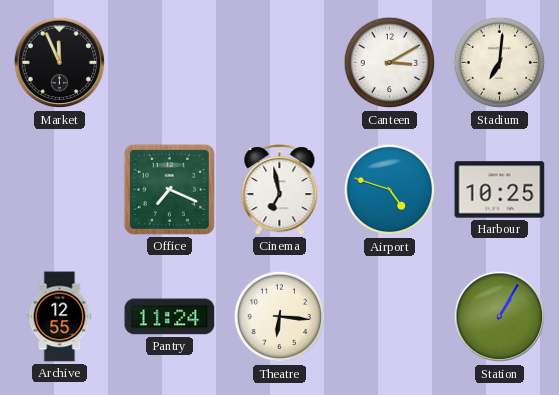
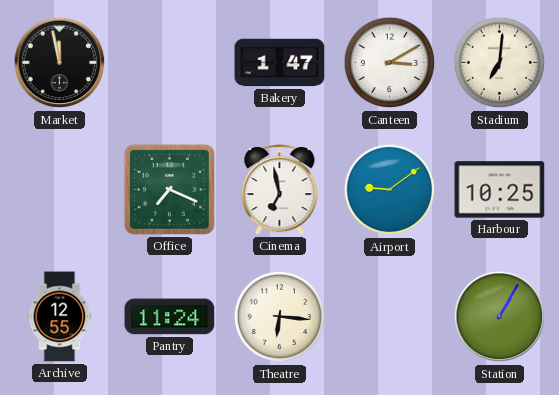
Market: 11:56 -> 11:58 (60, 63)
Bakery: none -> 1:47 (280, 63)
Airport: 4:48 -> 9:09 (390, 190)
